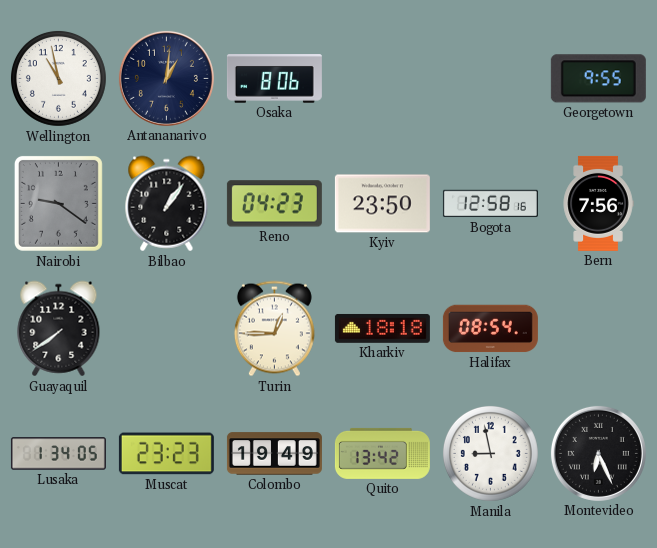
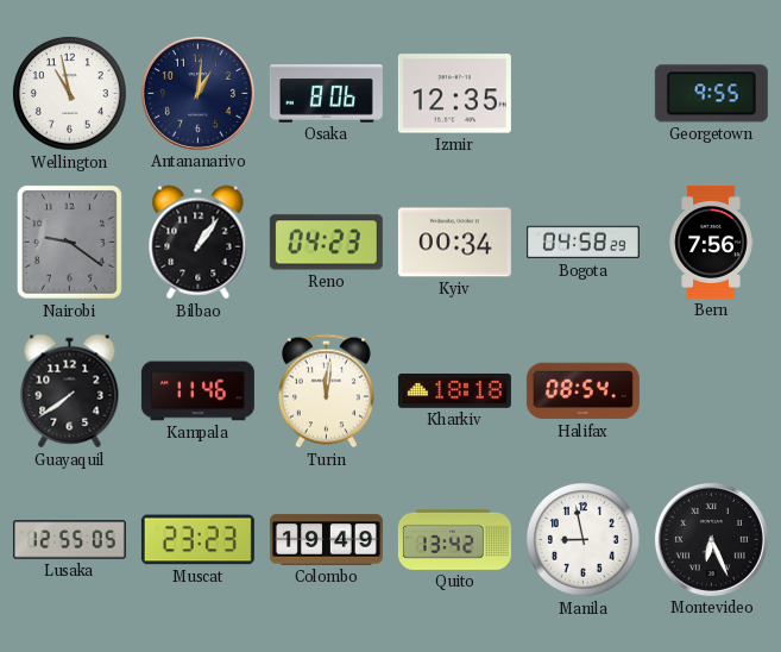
Izmir: none -> 12:35 (454, 94)
Kyiv: 23:50 -> 00:34 (454, 243)
Bogota: 12:58 -> 04:58 (582, 243)
Kampala: none -> 11:46 (197, 391)
Turin: 12:45 -> 12:01 (326, 391)
Lusaka: 1:34 -> 12:55 (69, 540)
